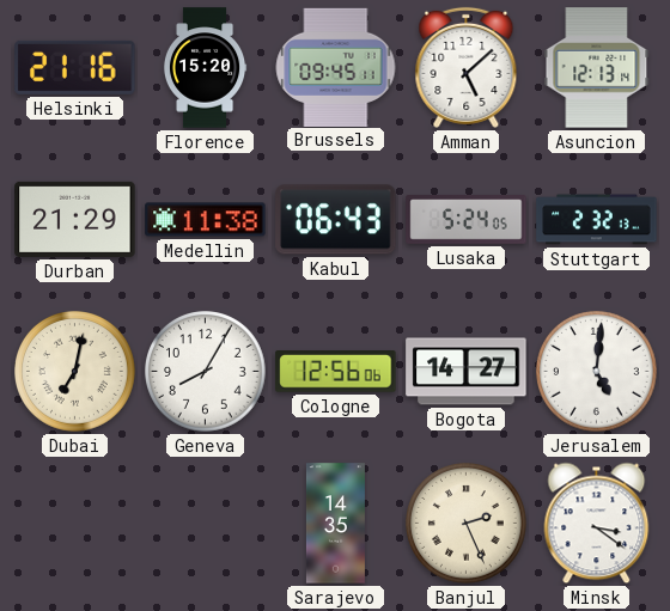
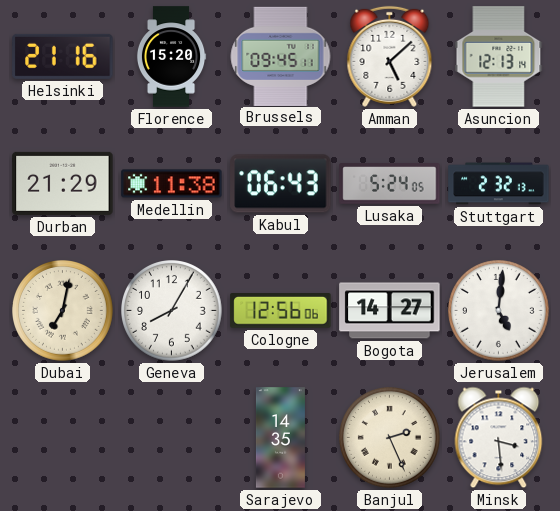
Minsk: 3:21 -> 3:29 (499, 438)
